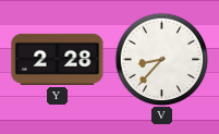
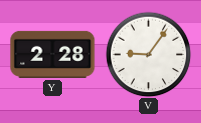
V: 8:37 -> 9:06 (148, 54)
